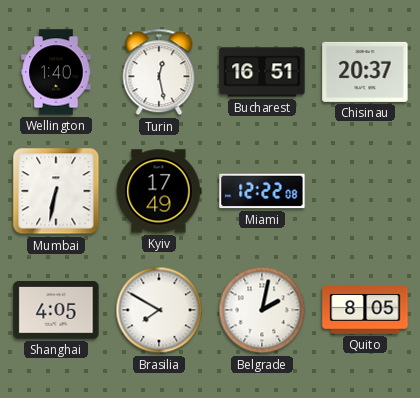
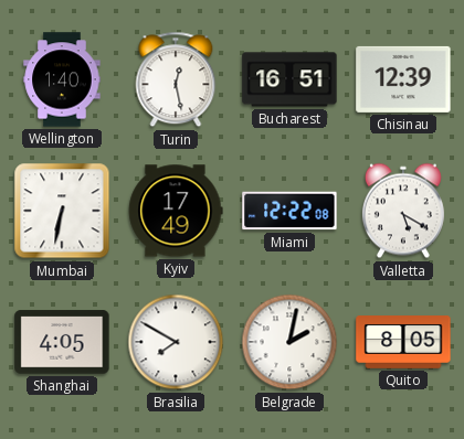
Chisinau: 20:37 -> 12:39 (403, 79)
Valletta: none -> 5:20 (403, 211)
